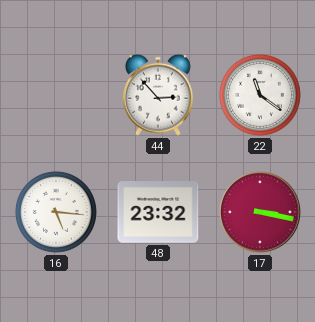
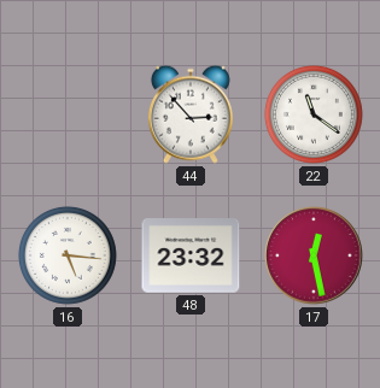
17: 3:17 -> 12:28 (314, 255)
